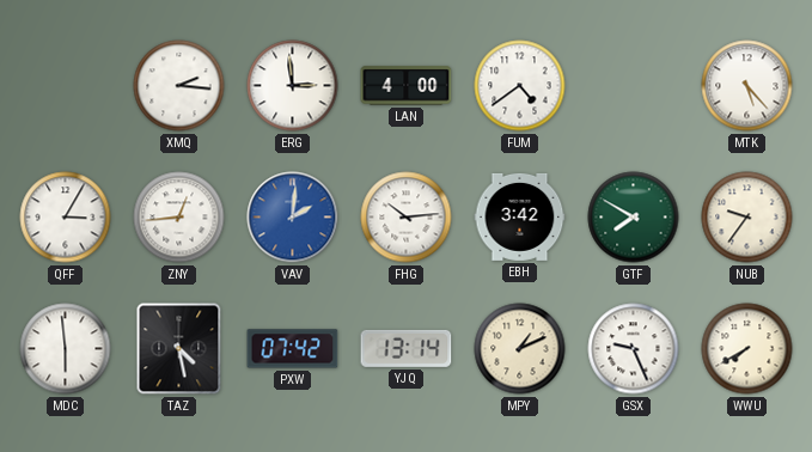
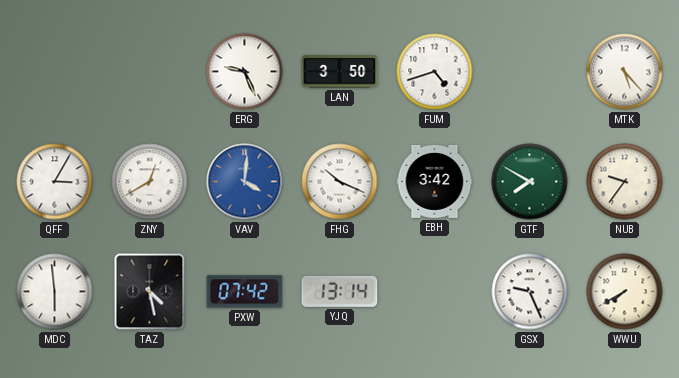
XMQ: 2:16 -> none (179, 86)
ERG: 2:59 -> 9:26 (245, 72)
LAN: 4:00 -> 3:50 (340, 72)
FUM: 4:39 -> 4:42 (435, 72)
ZNY: 12:44 -> 12:40 (150, 182)
VAV: 2:01 -> 4:01 (245, 182)
FHG: 10:14 -> 10:19 (340, 182)
MPY: 1:11 -> none (520, 349)
